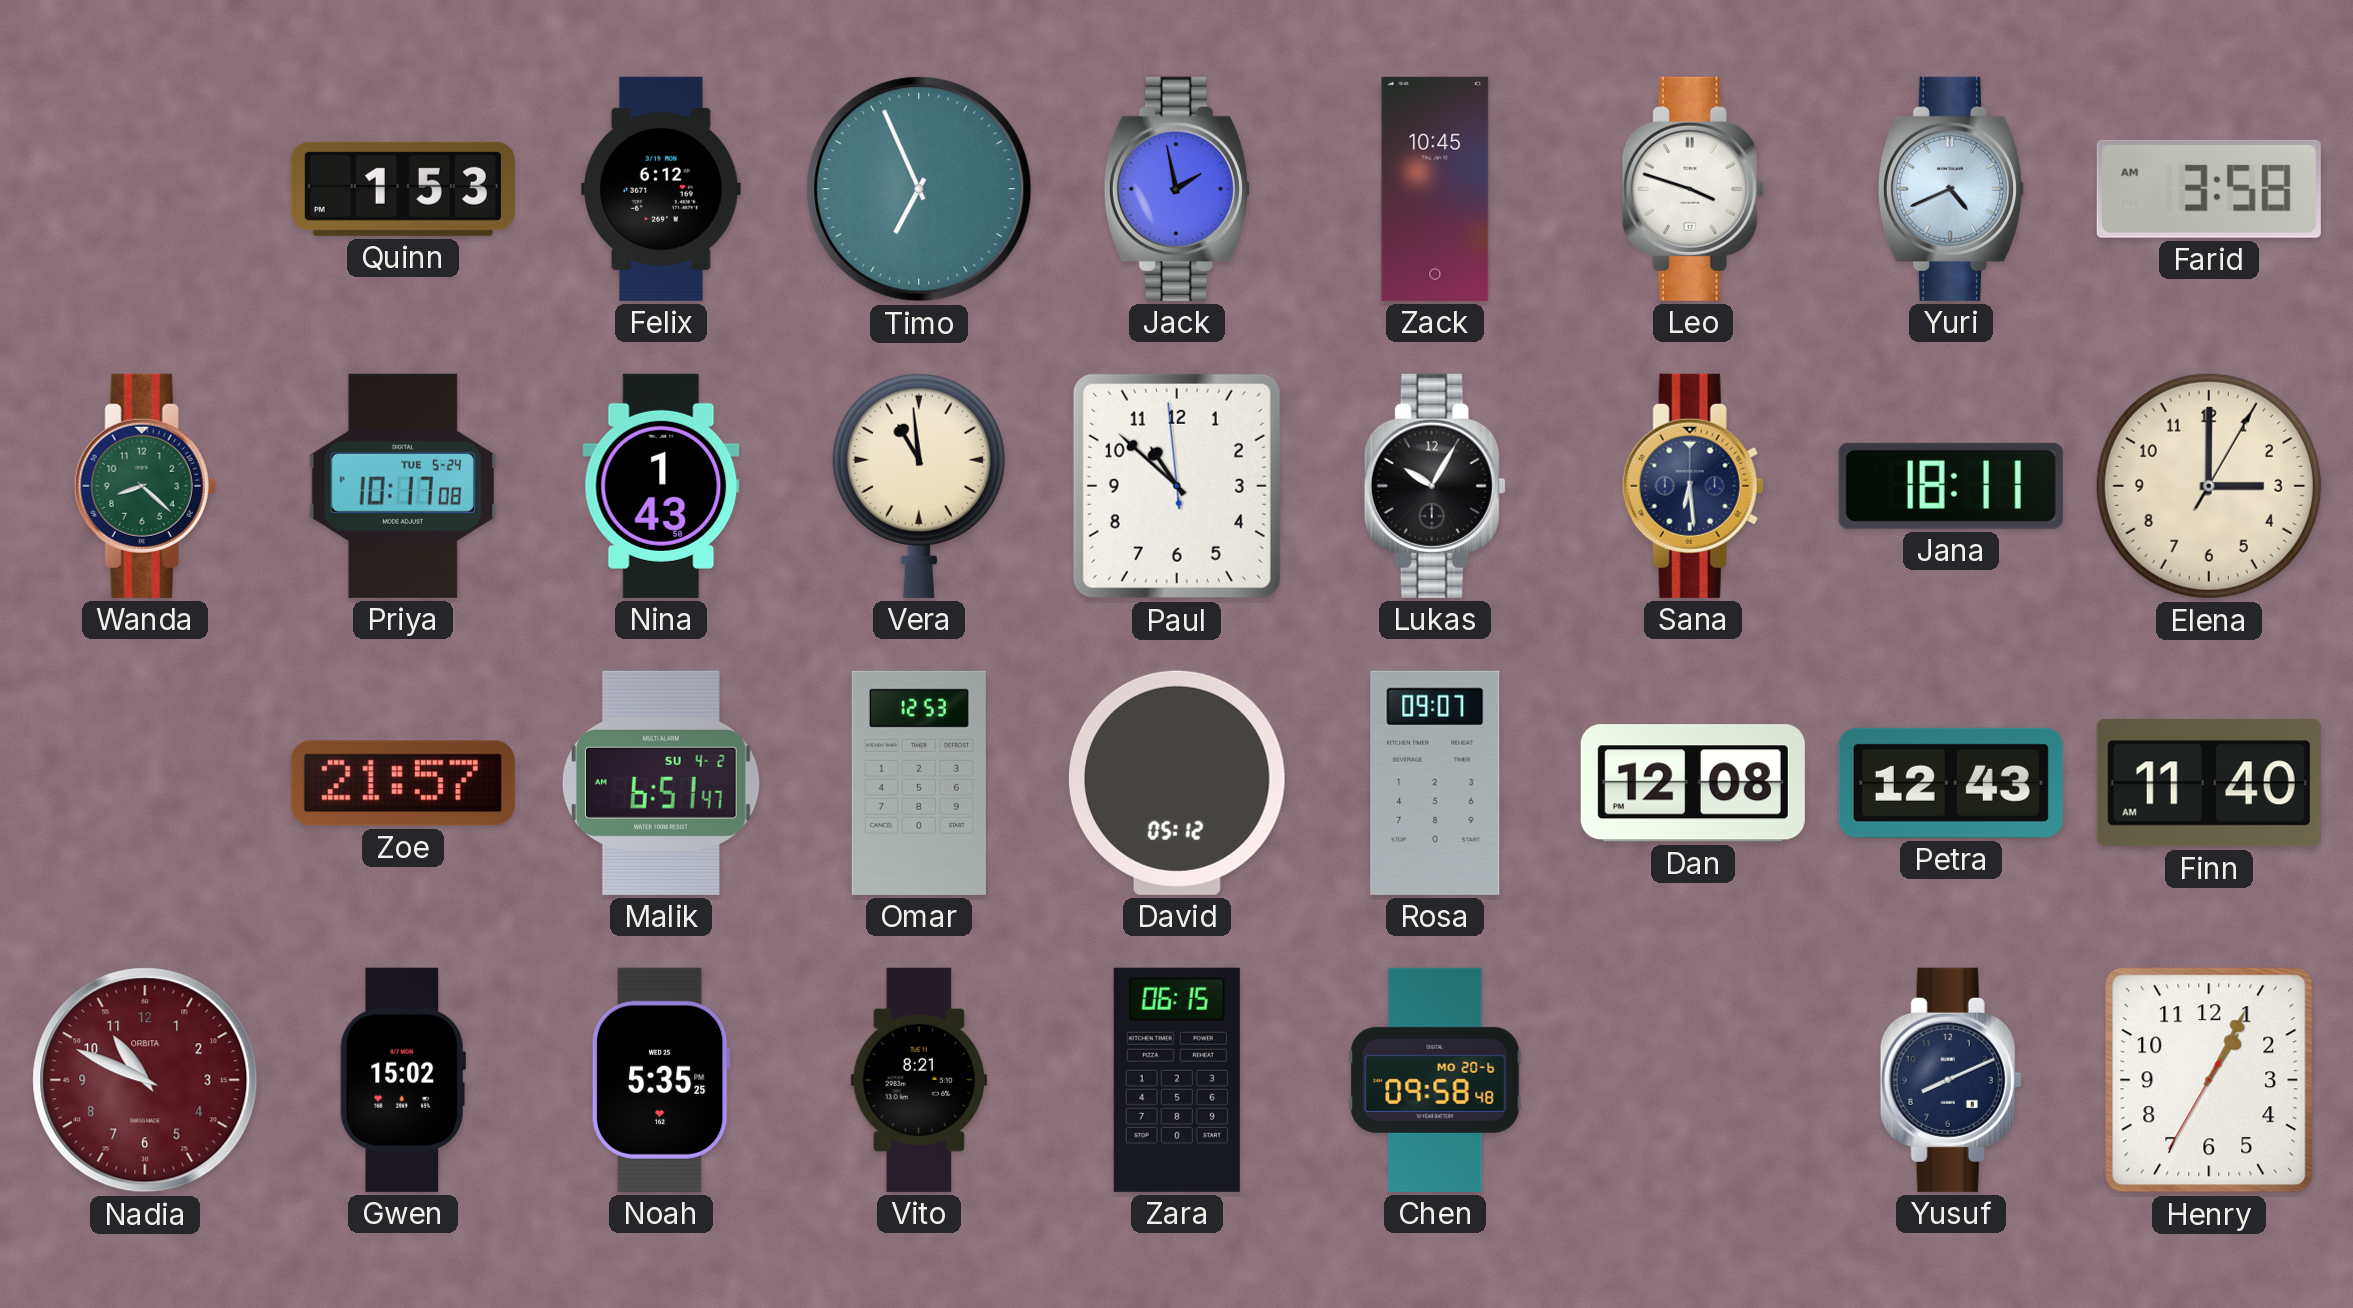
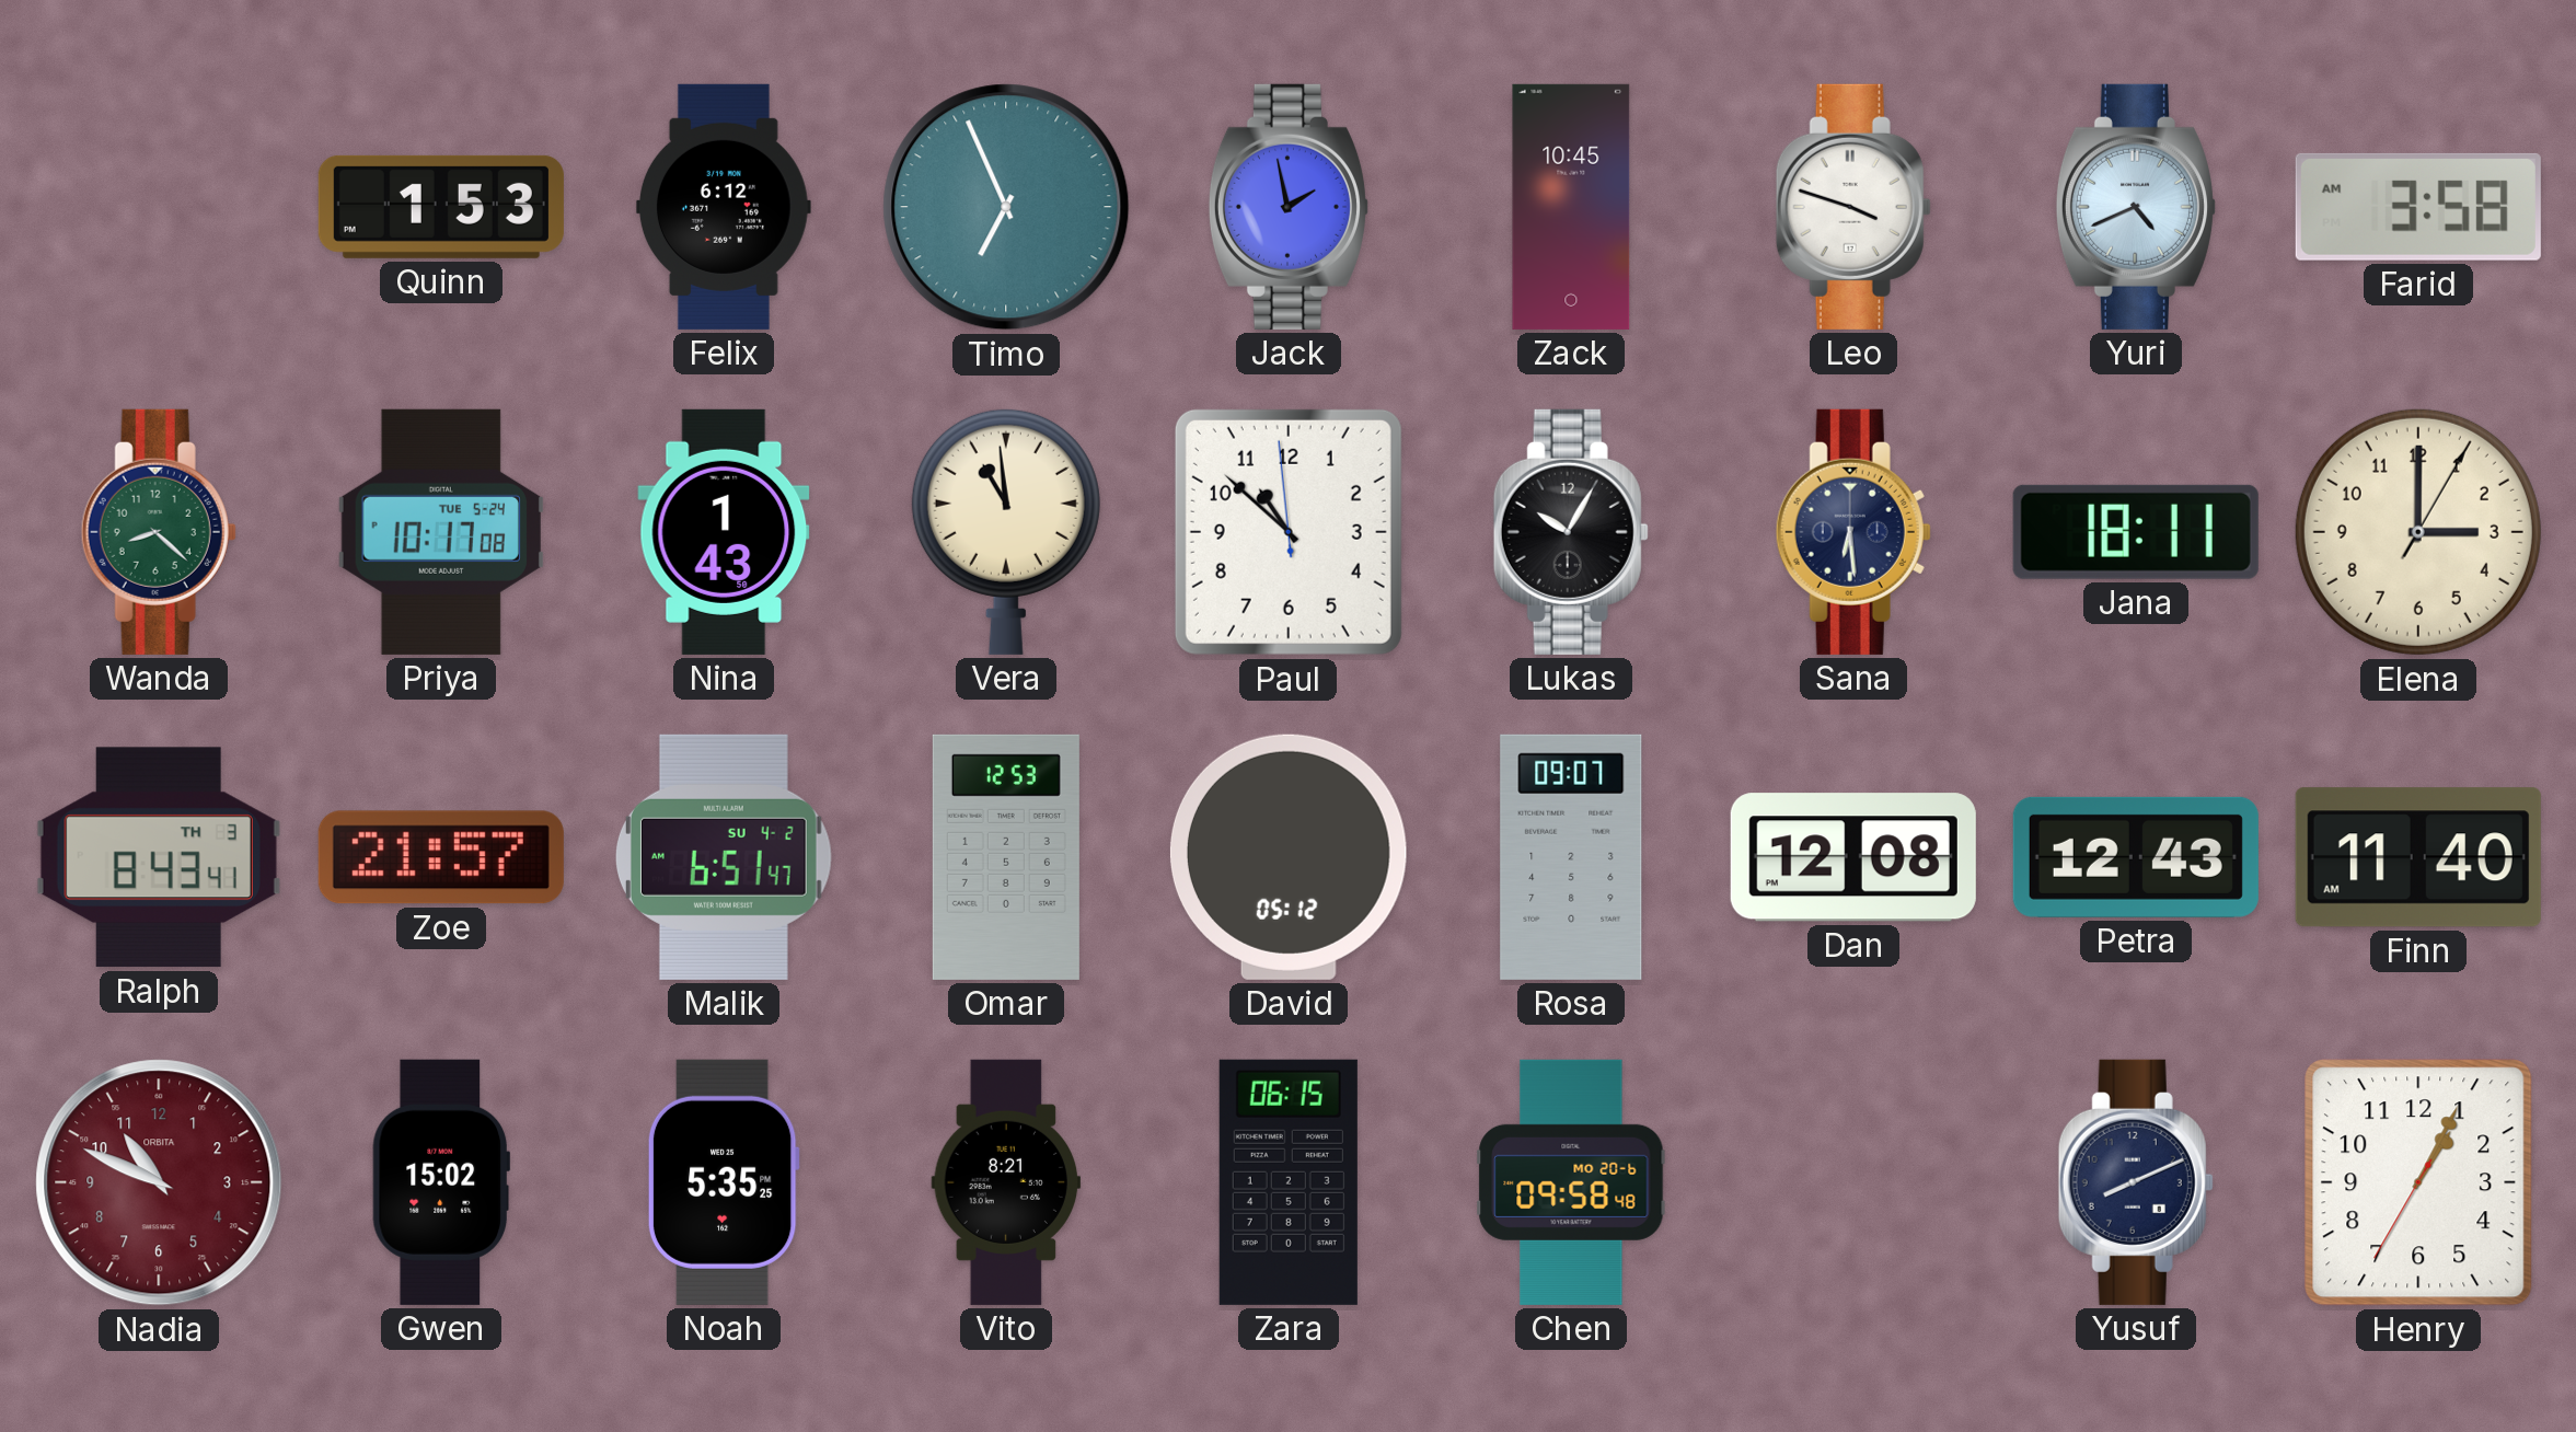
Ralph: none -> 8:43 (159, 857)
